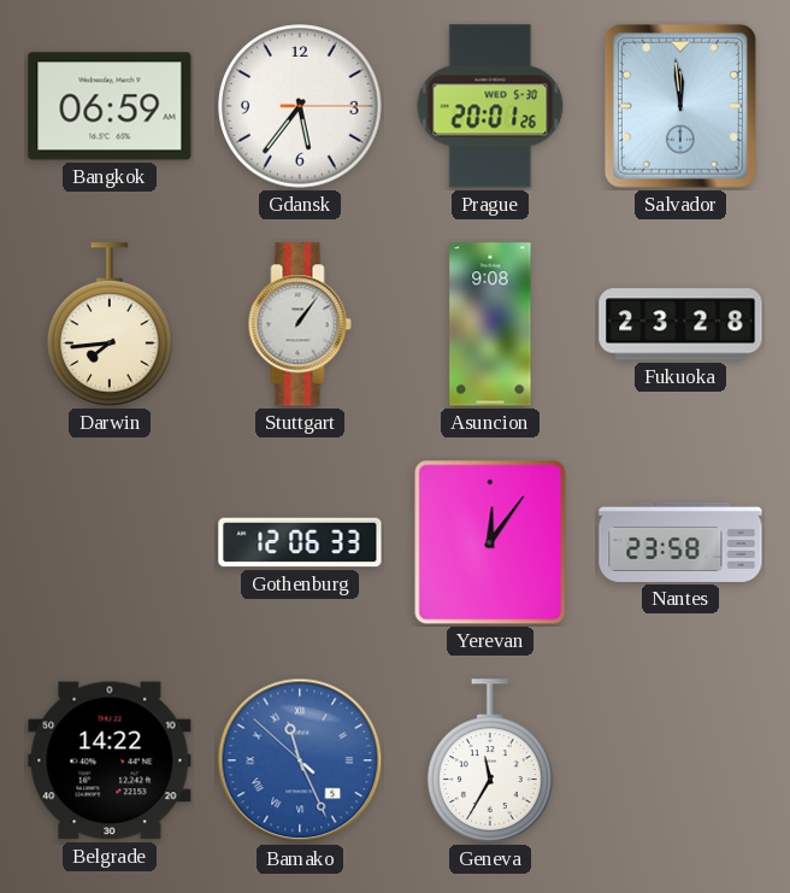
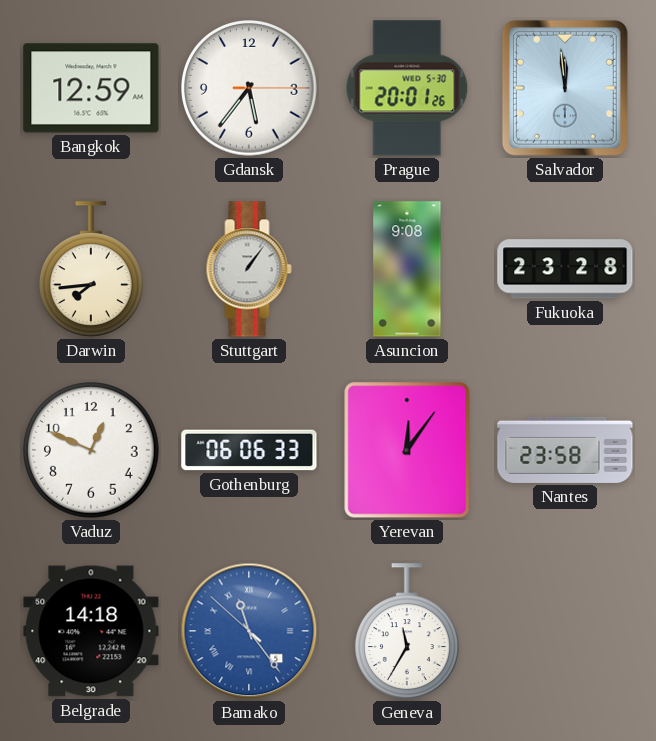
Bangkok: 06:59 -> 12:59 (91, 88)
Vaduz: none -> 12:49 (92, 451)
Gothenburg: 12:06 -> 06:06 (249, 450)
Belgrade: 14:22 -> 14:18 (91, 631)
Bamako: 11:25 -> 11:23 (249, 631)
